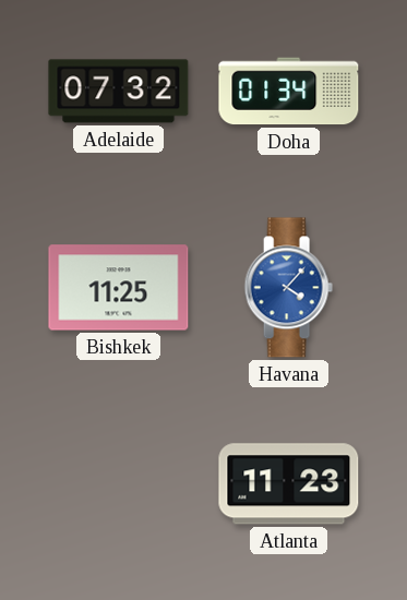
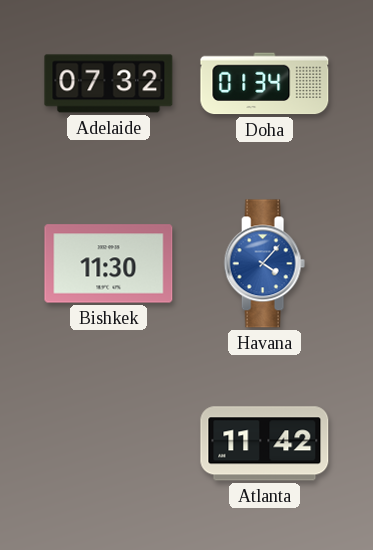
Bishkek: 11:25 -> 11:30 (109, 264)
Atlanta: 11:23 -> 11:42 (265, 444)
